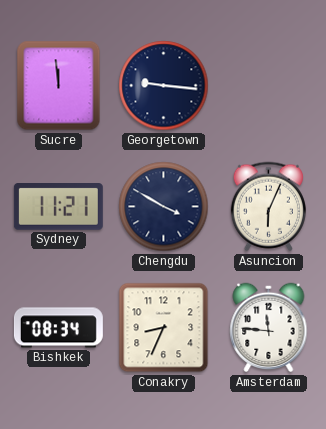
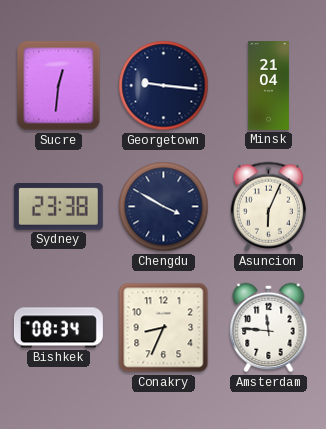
Sucre: 11:59 -> 12:31 (59, 86)
Minsk: none -> 21:04 (268, 86)
Sydney: 11:21 -> 23:38 (58, 207)
